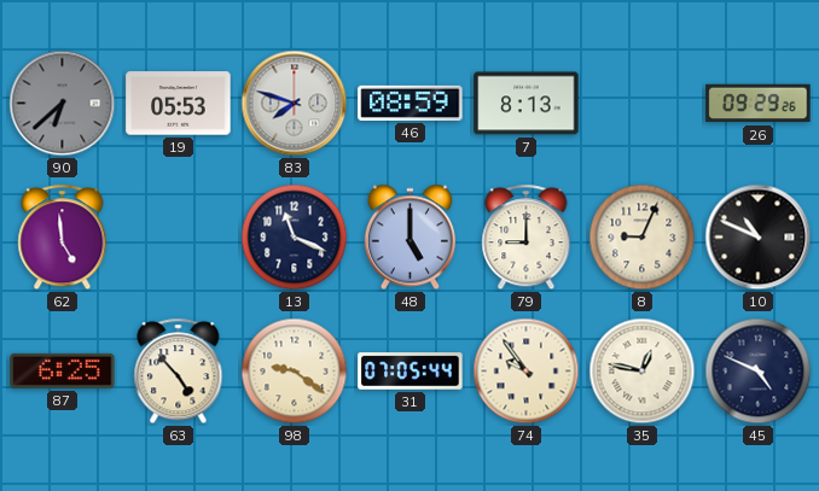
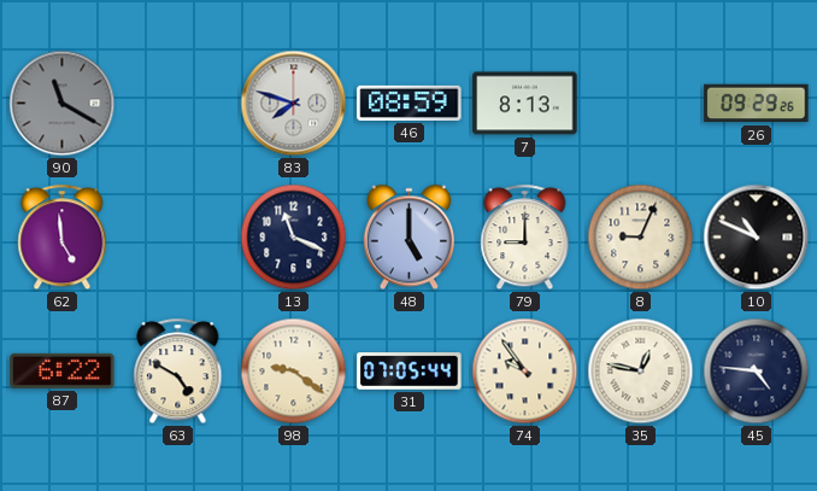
90: 6:38 -> 11:20 (63, 104)
19: 05:53 -> none (179, 104)
87: 6:25 -> 6:22 (63, 370)
63: 4:53 -> 4:50 (178, 372)
45: 4:49 -> 4:46 (757, 372)
